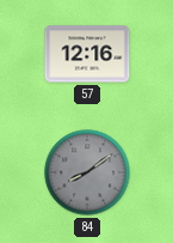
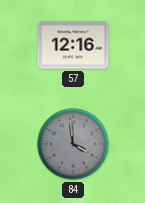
84: 8:09 -> 3:59 (73, 144)
